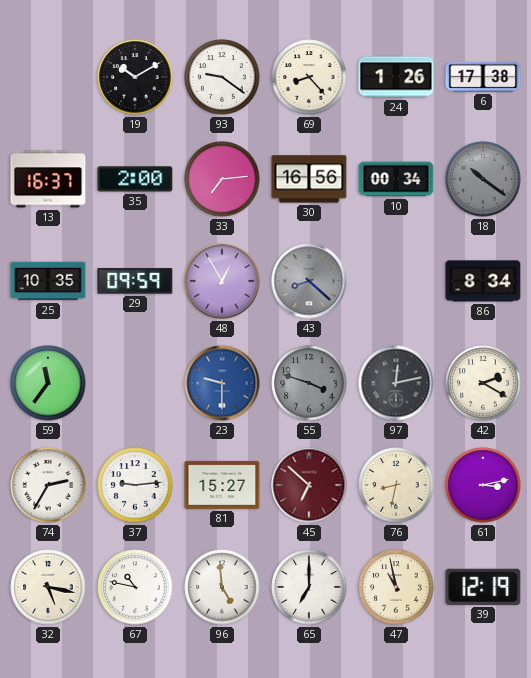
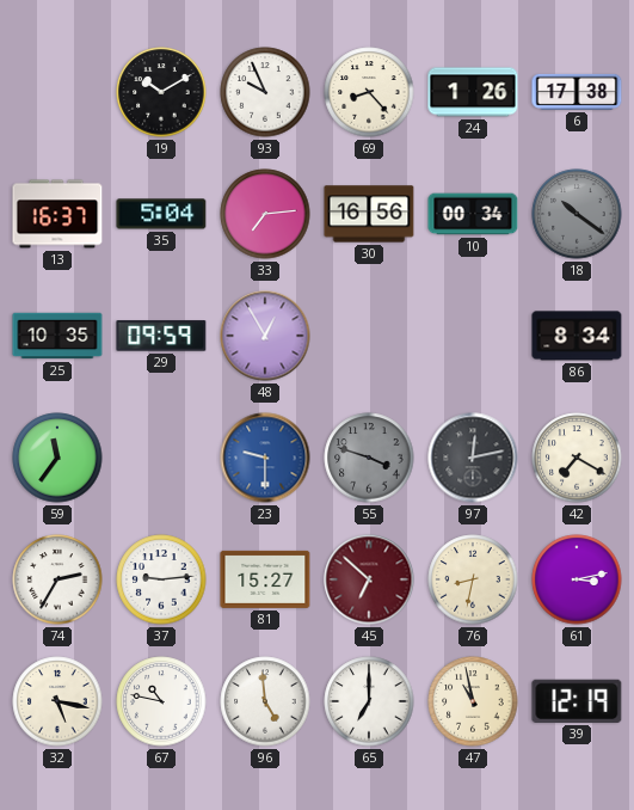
93: 9:21 -> 9:56 (265, 92)
35: 2:00 -> 5:04 (161, 214)
43: 8:22 -> none (309, 281)
42: 2:20 -> 7:20 (577, 458)
